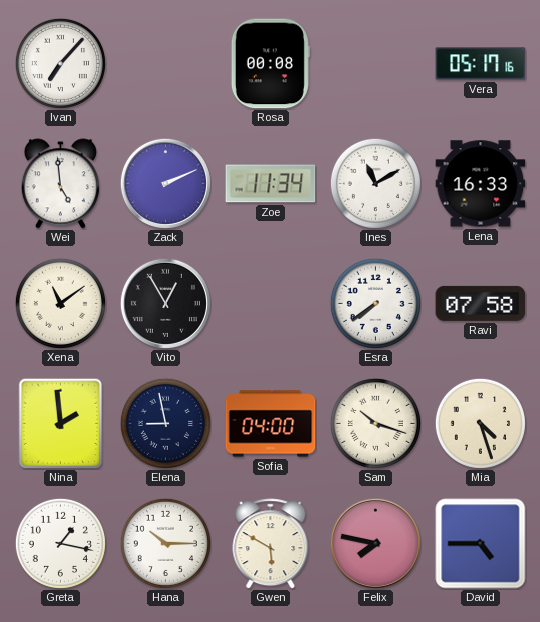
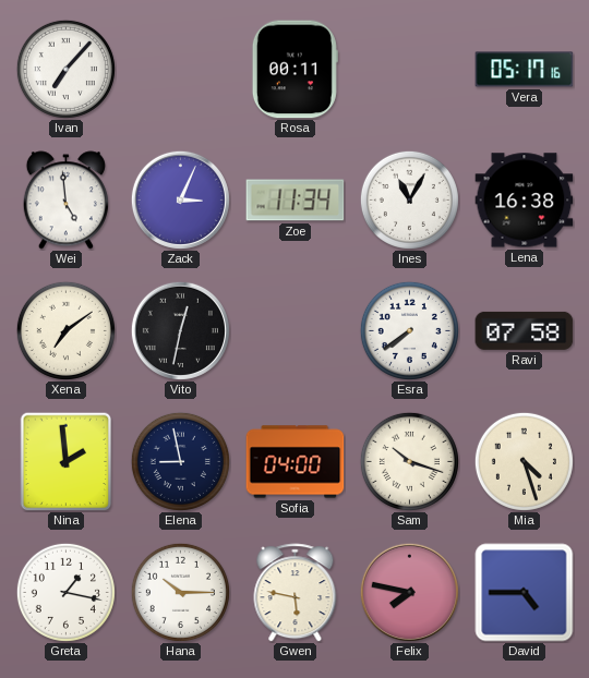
Rosa: 00:08 -> 00:11 (294, 70)
Zack: 2:11 -> 3:04 (180, 199)
Ines: 11:10 -> 11:05 (409, 199)
Lena: 16:33 -> 16:38 (525, 201)
Xena: 11:09 -> 7:09 (65, 330)
Vito: 12:55 -> 12:32 (180, 330)
Gwen: 5:50 -> 5:47 (296, 593)
